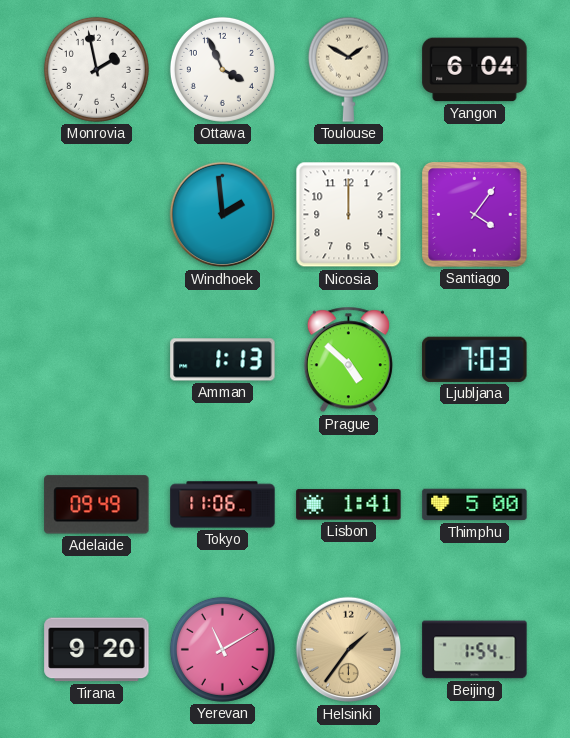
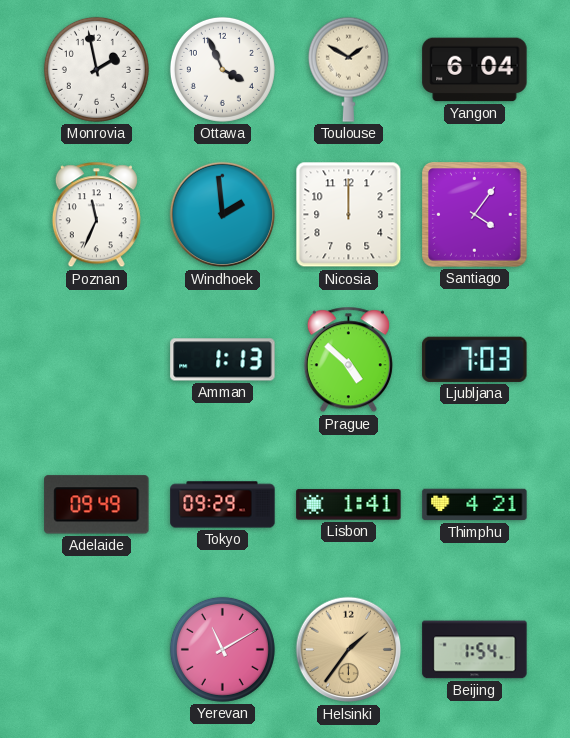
Poznan: none -> 11:34 (96, 215)
Tokyo: 11:06 -> 09:29 (223, 505)
Thimphu: 5:00 -> 4:21 (475, 505)
Tirana: 9:20 -> none (97, 650)
